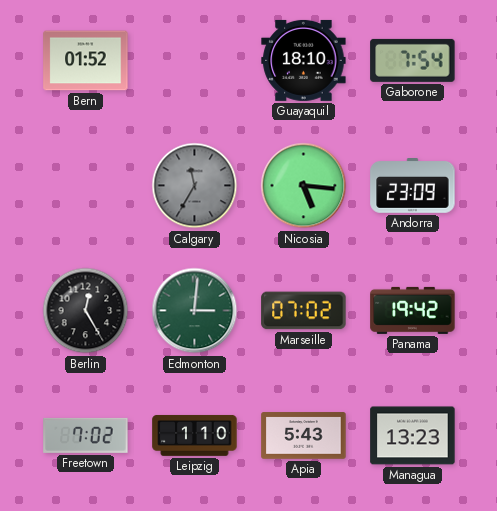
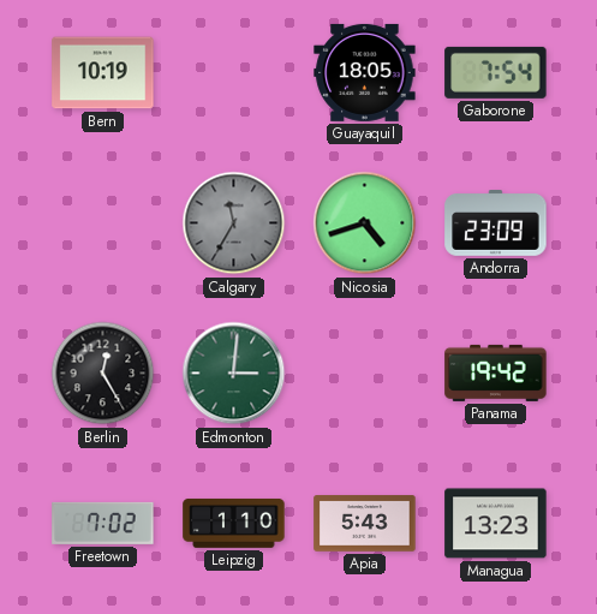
Bern: 01:52 -> 10:19 (103, 73)
Guayaquil: 18:10 -> 18:05 (365, 72)
Nicosia: 5:16 -> 4:42 (365, 223)
Marseille: 07:02 -> none (304, 311)
